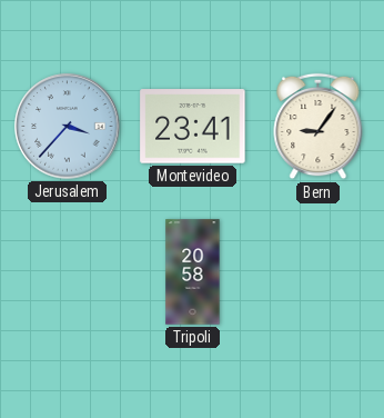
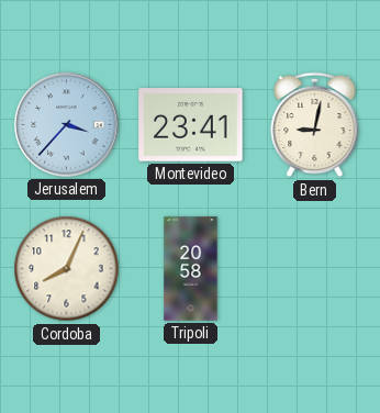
Bern: 9:06 -> 9:02 (315, 125)
Cordoba: none -> 8:04 (67, 269)
